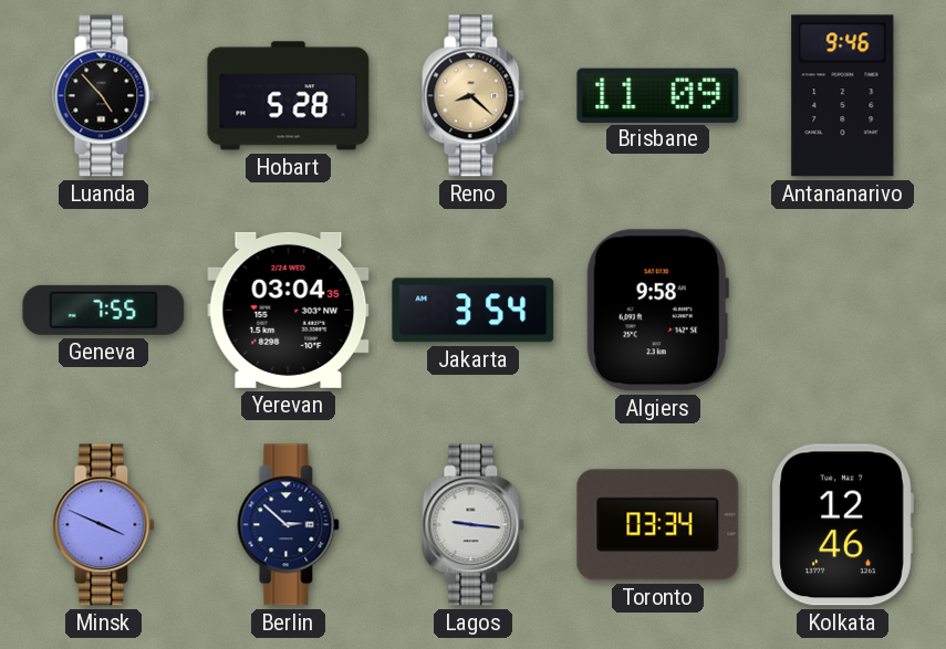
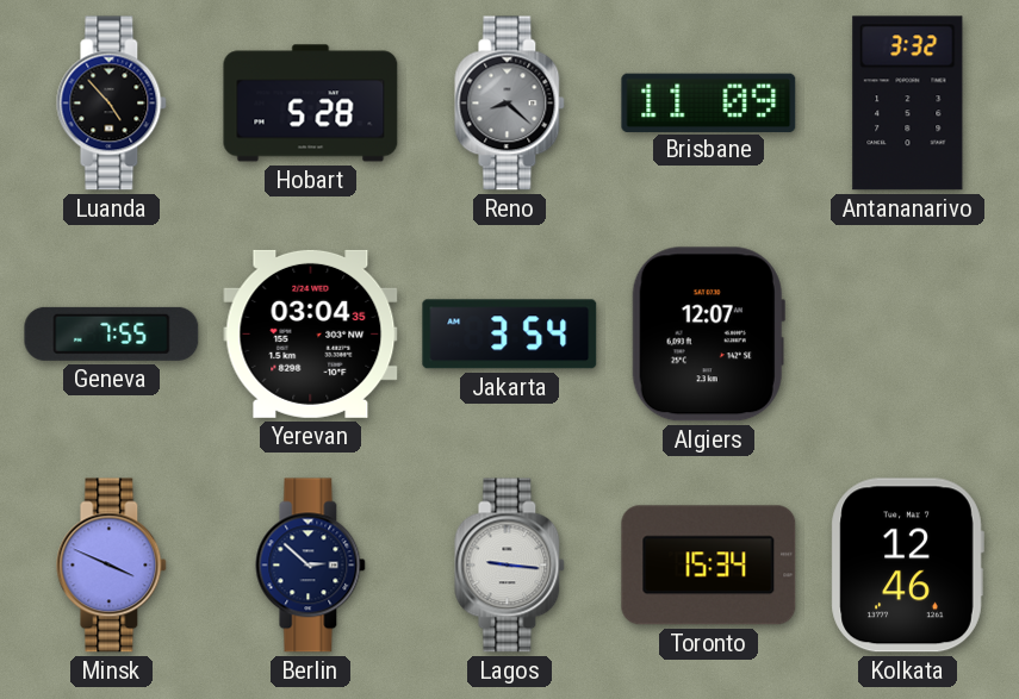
Reno dial: champagne -> grey (510, 104)
Antananarivo: 9:46 -> 3:32 (908, 104)
Algiers: 9:58 -> 12:07 (708, 335)
Toronto: 03:34 -> 15:34 (709, 566)
